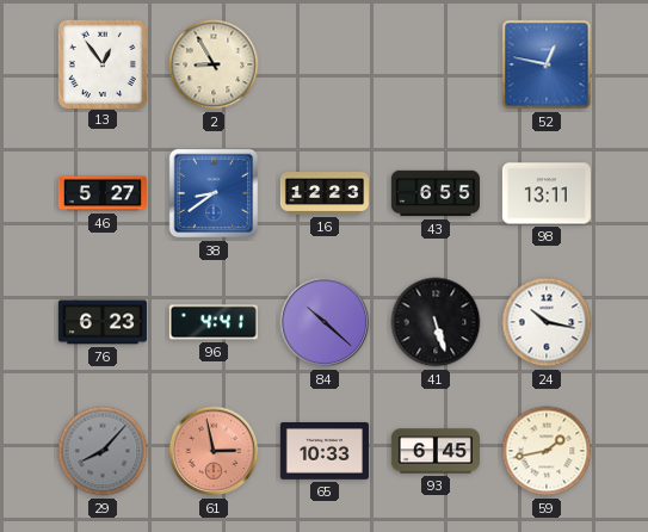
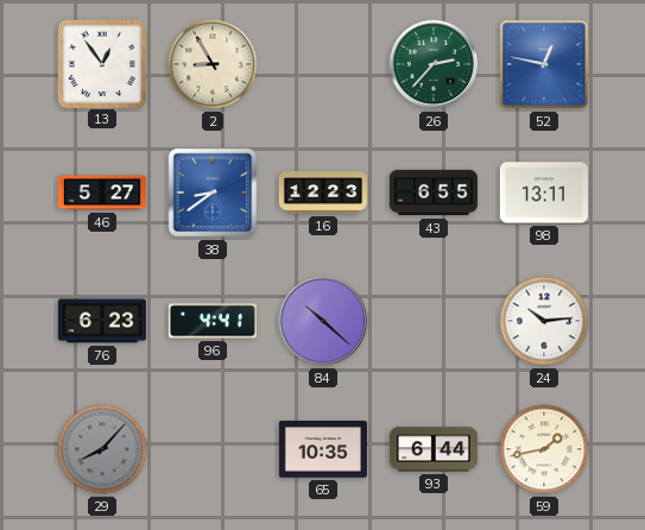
26: none -> 2:37 (434, 64)
41: 5:27 -> none (436, 322)
24: 10:17 -> 10:14 (544, 321)
61: 2:58 -> none (214, 451)
65: 10:33 -> 10:35 (323, 449)
93: 6:45 -> 6:44 (434, 449)
